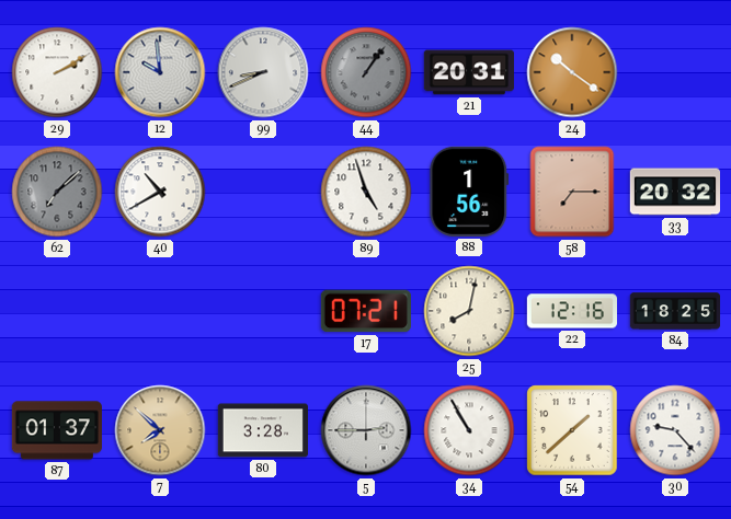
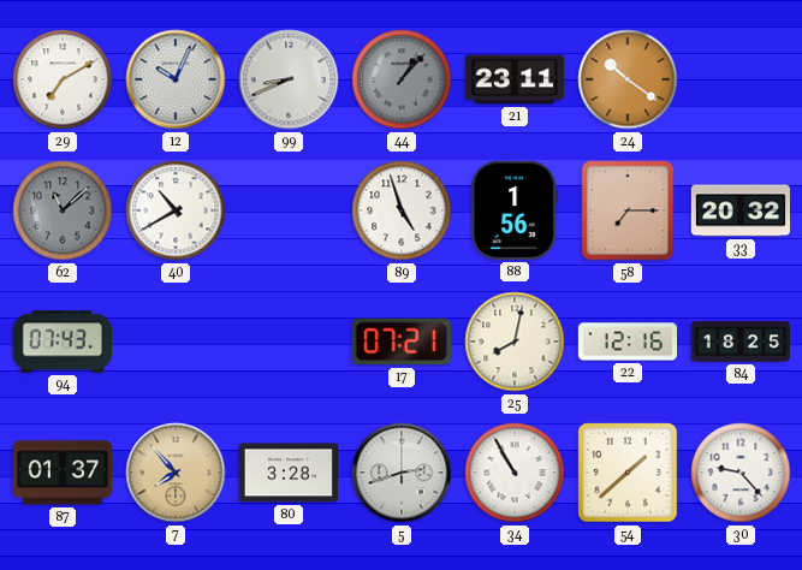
29: 2:10 -> 7:10 (63, 79)
12: 9:59 -> 10:04 (176, 79)
44: 1:06 -> 1:07 (402, 79)
21: 20:31 -> 23:11 (515, 79)
62: 7:08 -> 11:08 (63, 210)
94: none -> 07:43 (61, 342)
7: 7:52 -> 7:53 (176, 473)
5: 2:45 -> 2:42 (402, 473)
